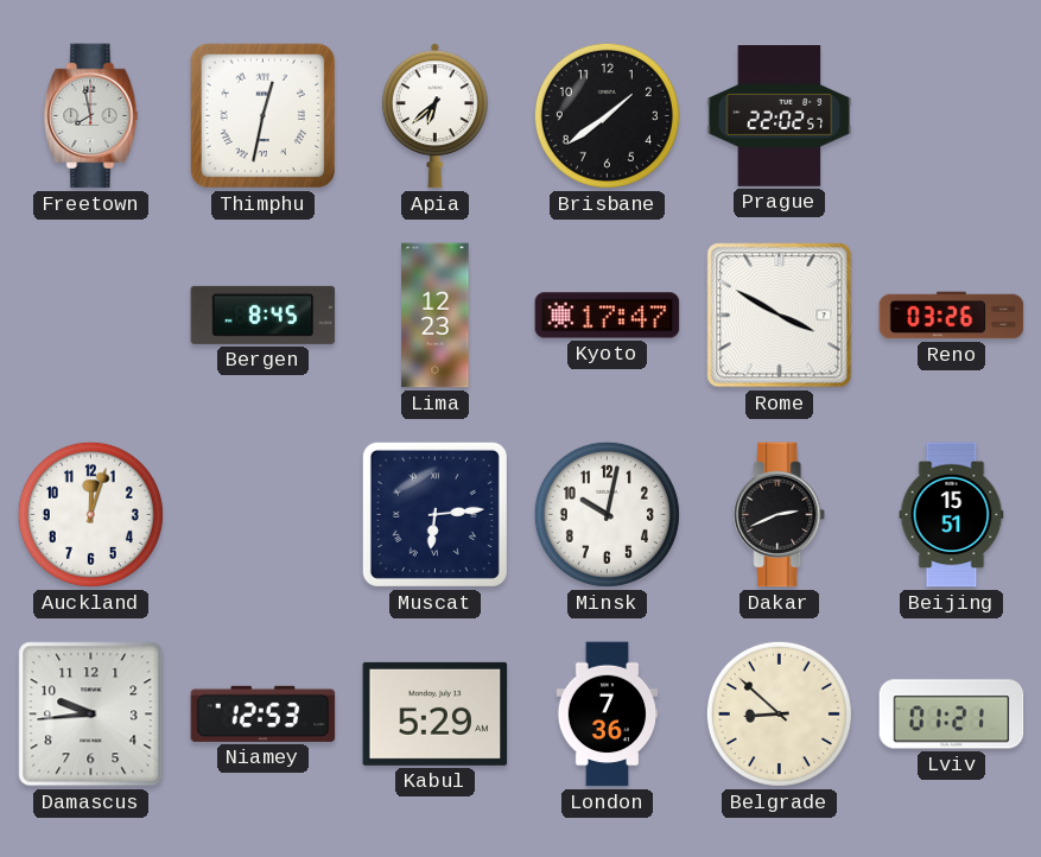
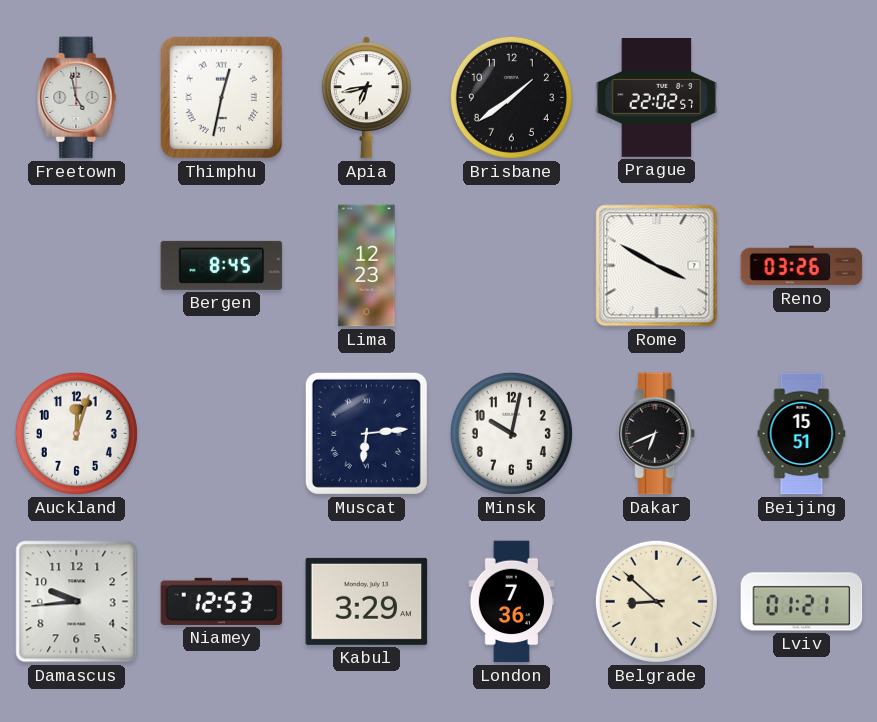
Freetown: 7:58 -> 4:58 (77, 98)
Apia: 6:38 -> 6:43 (366, 98)
Kyoto: 17:47 -> none (608, 316)
Dakar: 2:41 -> 6:41 (657, 434)
Kabul: 5:29 -> 3:29 (367, 601)
